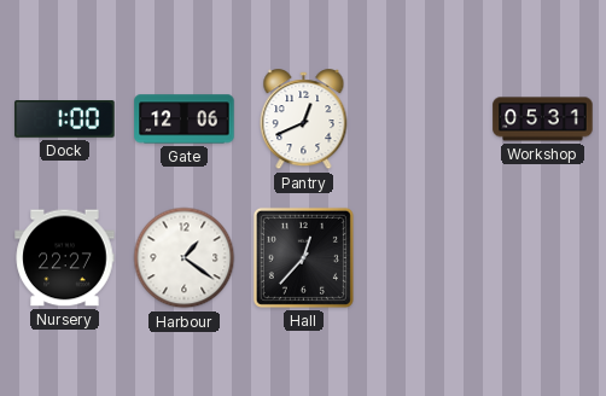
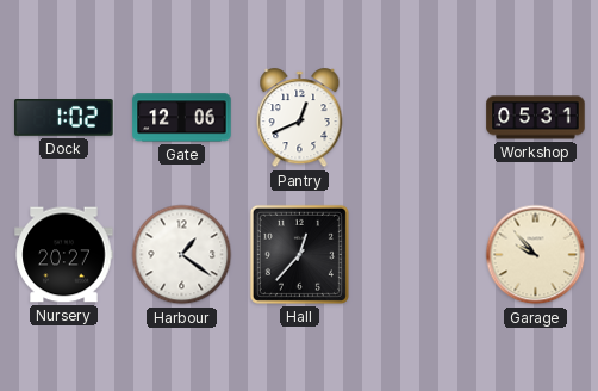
Dock: 1:00 -> 1:02 (64, 118)
Nursery: 22:27 -> 20:27 (64, 255)
Garage: none -> 9:53 (536, 255)
